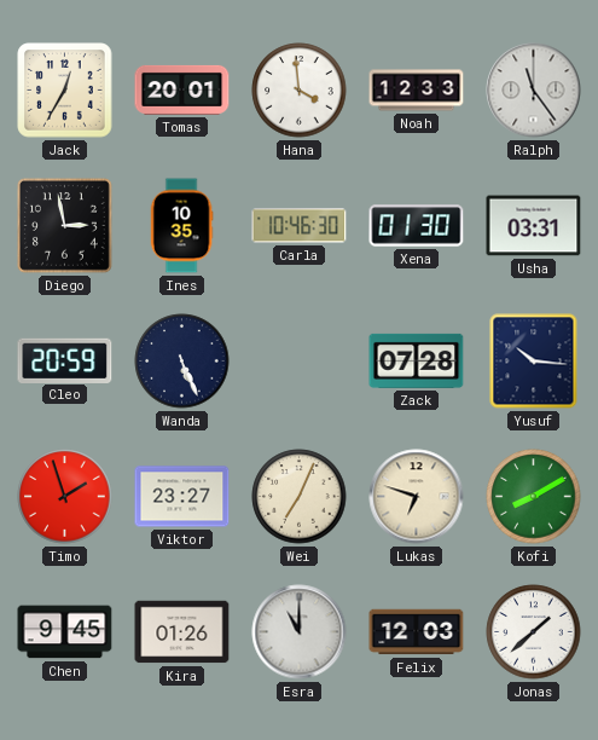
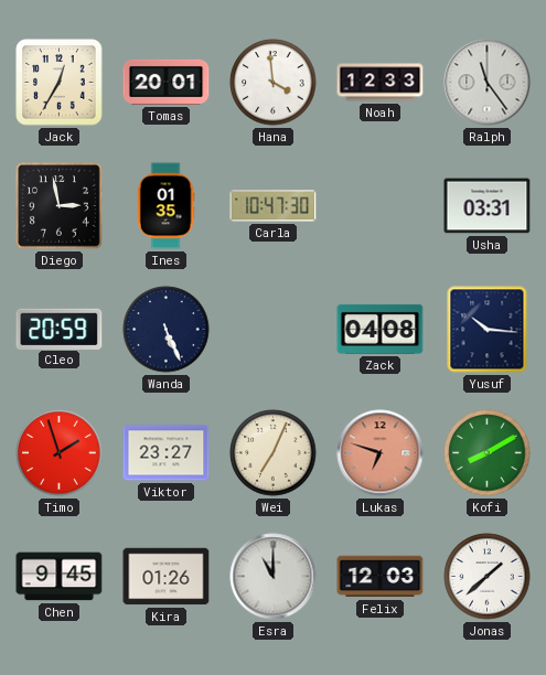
Ines: 10:35 -> 01:35 (165, 206)
Carla: 10:46 -> 10:47 (274, 206)
Xena: 01:30 -> none (417, 226)
Zack: 07:28 -> 04:08 (381, 329)
Lukas dial: cream -> salmon (381, 453)
